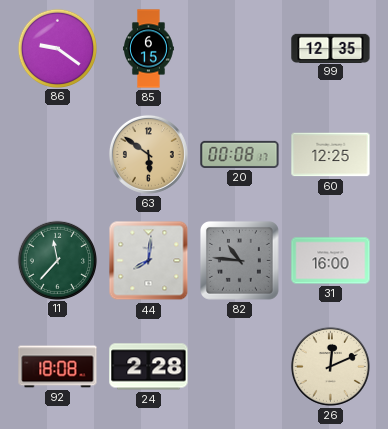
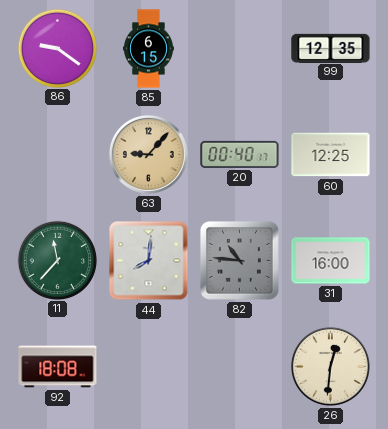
63: 5:51 -> 9:07 (148, 154)
20: 00:08 -> 00:40 (240, 154)
24: 2:28 -> none (149, 367)
26: 12:11 -> 12:31 (330, 366)
